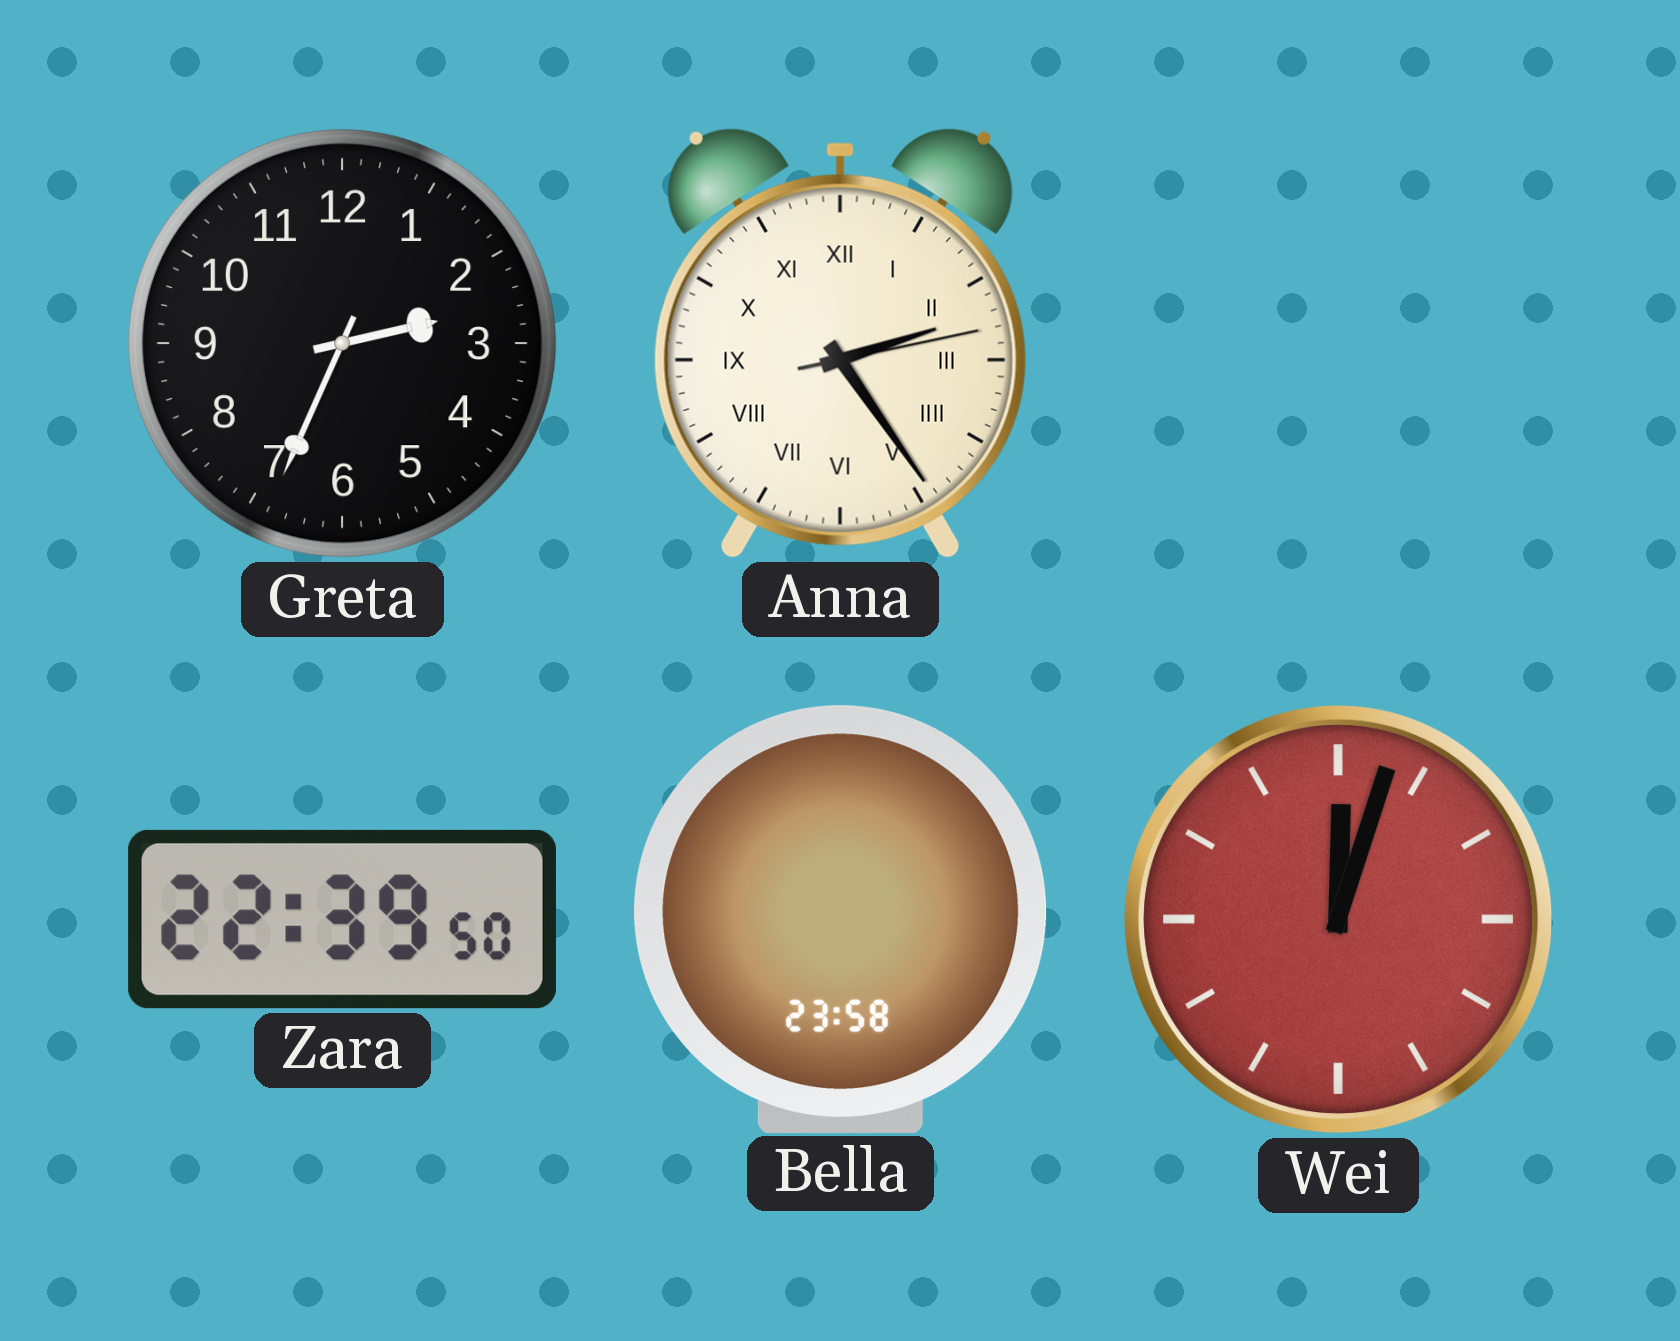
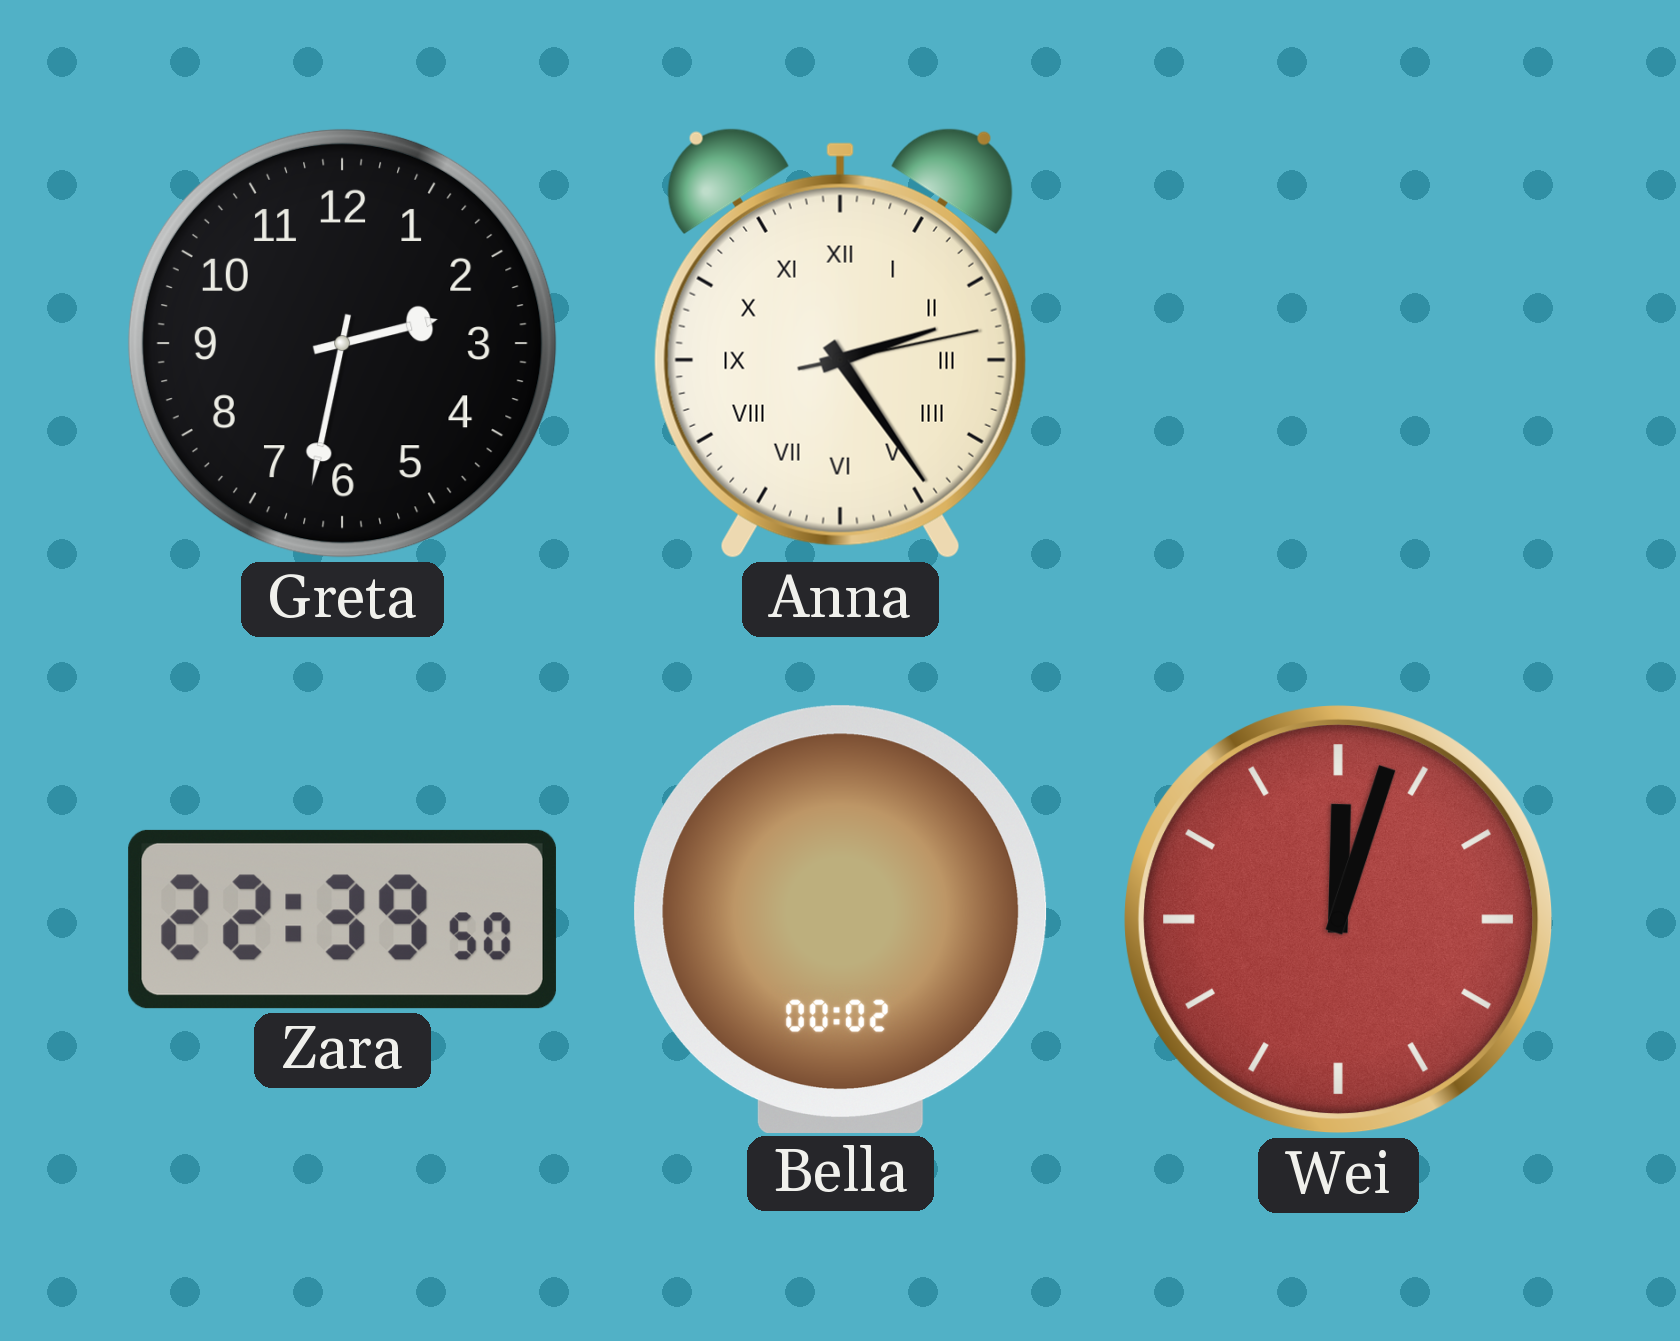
Greta: 2:34 -> 2:32 (342, 343)
Bella: 23:58 -> 00:02 (841, 919)
